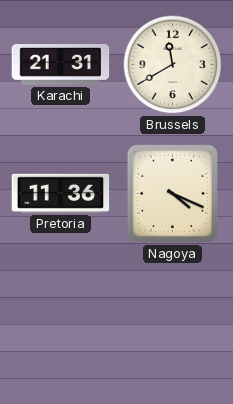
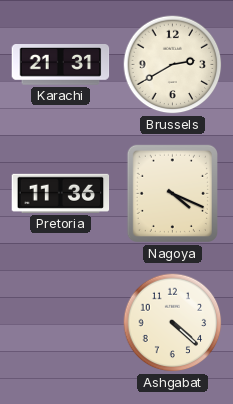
Brussels: 11:40 -> 2:40 (173, 65)
Ashgabat: none -> 4:22 (173, 323)
